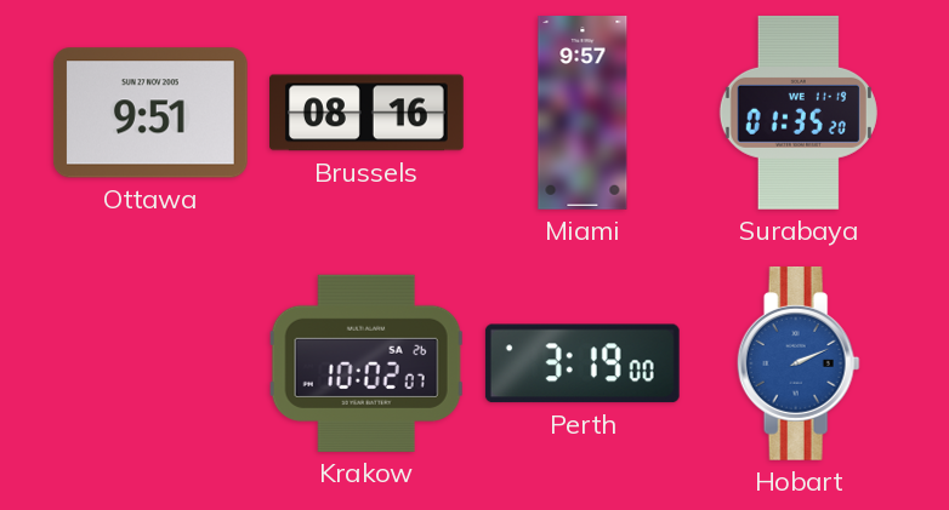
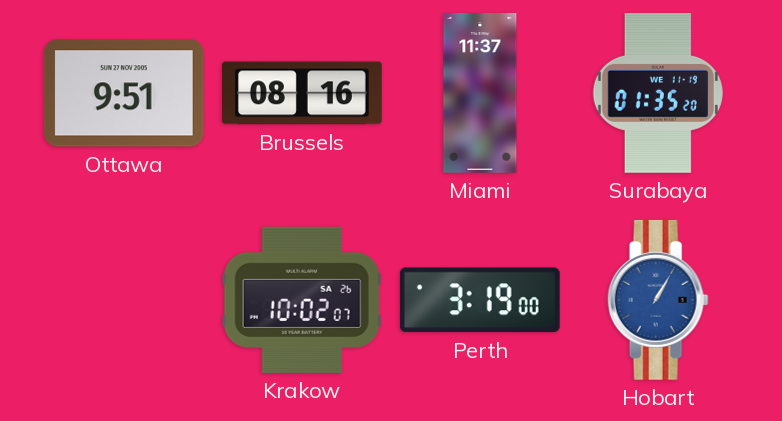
Miami: 9:57 -> 11:37 (480, 94)
Hobart: 2:11 -> 1:05 (658, 300)
